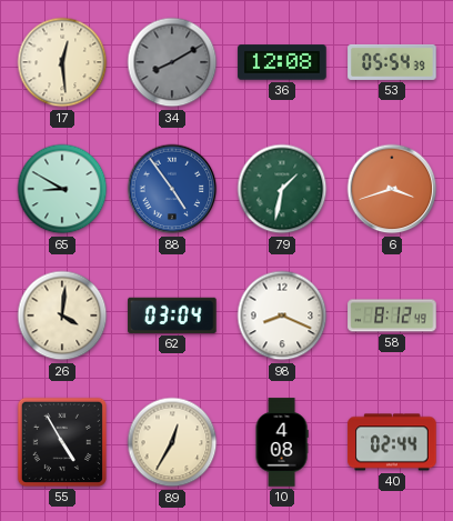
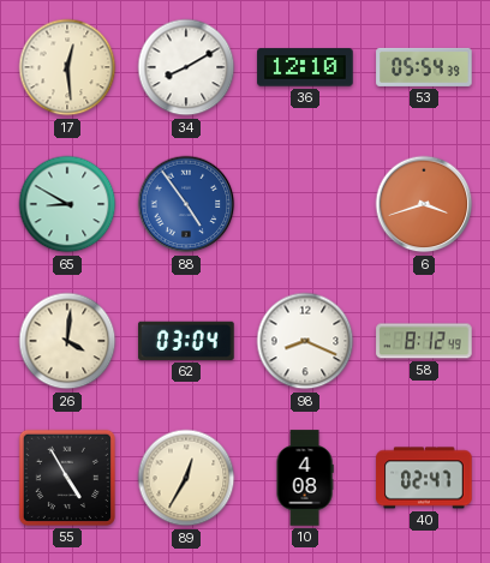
34 dial: grey -> white (186, 67)
36: 12:08 -> 12:10 (305, 67)
79: 1:32 -> none (282, 189)
40: 02:44 -> 02:47 (424, 478)
